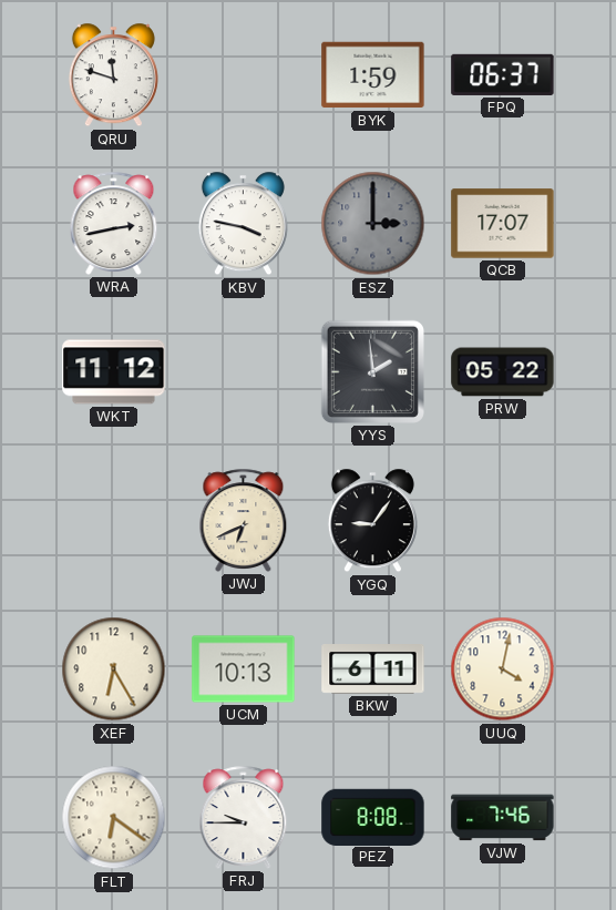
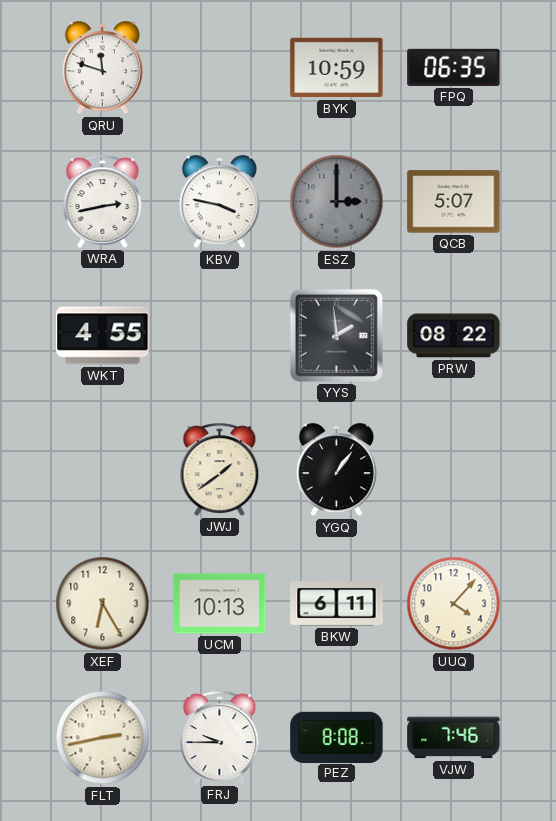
BYK: 1:59 -> 10:59 (337, 68)
FPQ: 06:37 -> 06:35 (454, 67)
QCB: 17:07 -> 5:07 (454, 202)
WKT: 11:12 -> 4:55 (103, 336)
PRW: 05:22 -> 08:22 (454, 336)
JWJ: 6:41 -> 1:39 (220, 469)
YGQ: 9:06 -> 1:06 (336, 470)
UUQ: 4:02 -> 4:07 (454, 604)
FLT: 6:21 -> 2:43 (103, 738)
